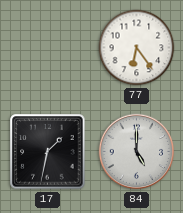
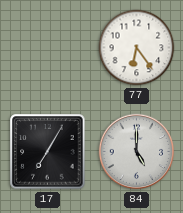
17: 1:32 -> 7:05 (48, 152)
